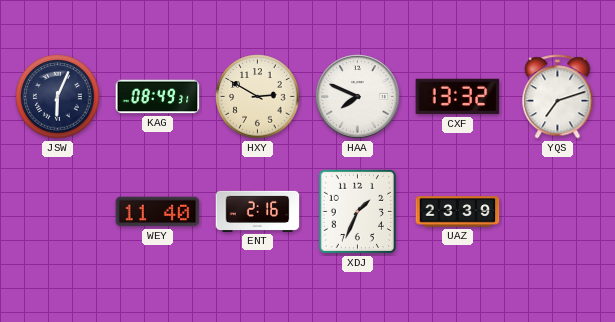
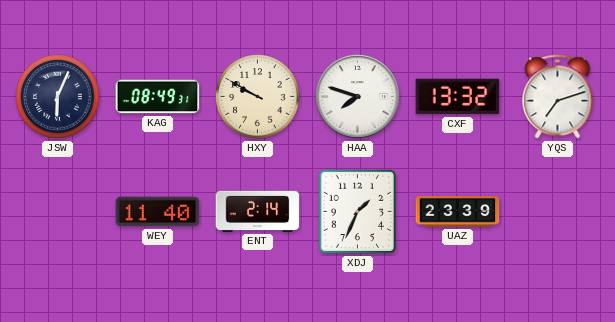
HXY: 2:50 -> 9:50 (258, 97)
HAA: 7:49 -> 7:48 (358, 97)
ENT: 2:16 -> 2:14 (258, 211)
